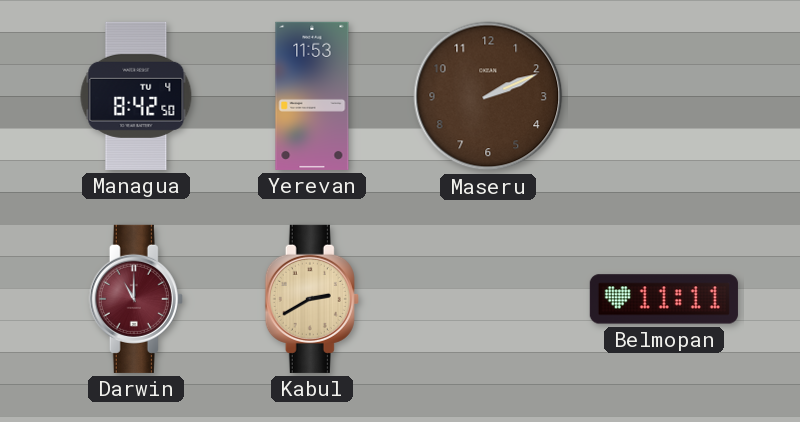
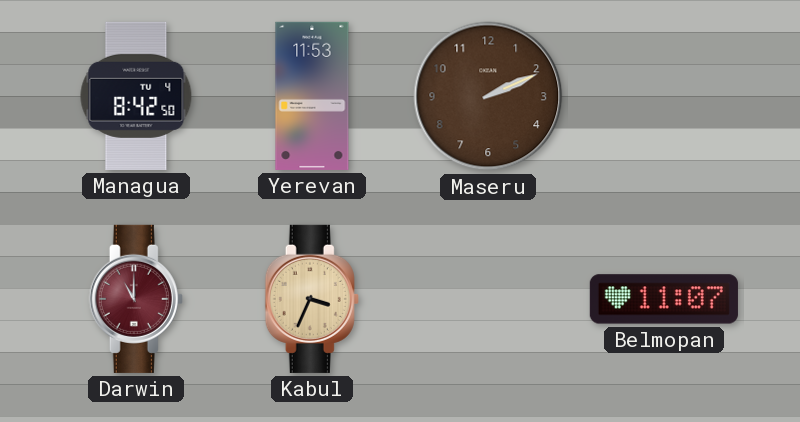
Kabul: 2:40 -> 3:34 (312, 299)
Belmopan: 11:11 -> 11:07 (664, 299)
